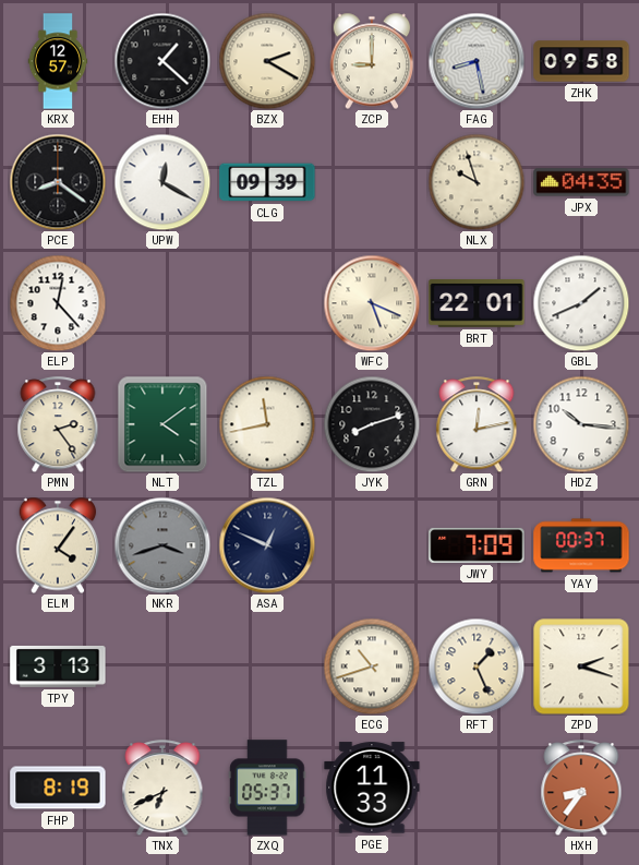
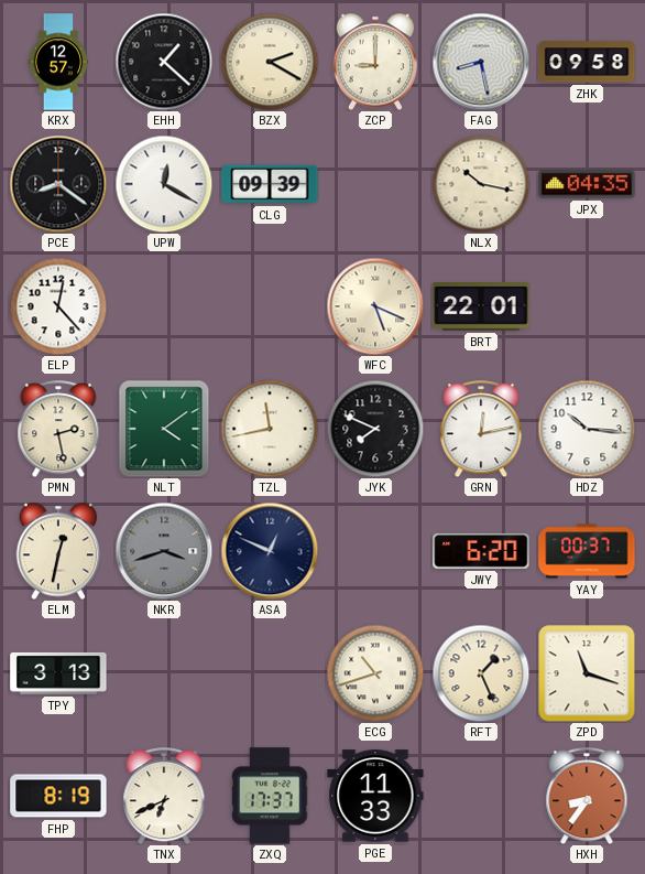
NLX: 9:57 -> 10:17 (481, 184)
GBL: 1:41 -> none (581, 303)
PMN: 2:24 -> 2:28 (58, 429)
JYK: 8:12 -> 7:49 (375, 429)
ELM: 4:06 -> 12:32 (58, 551)
JWY: 7:09 -> 6:20 (481, 551)
ZPD: 2:18 -> 11:18 (587, 673)
ZXQ: 05:37 -> 17:37 (270, 796)
